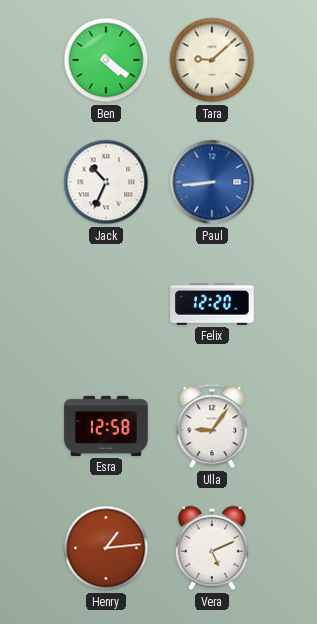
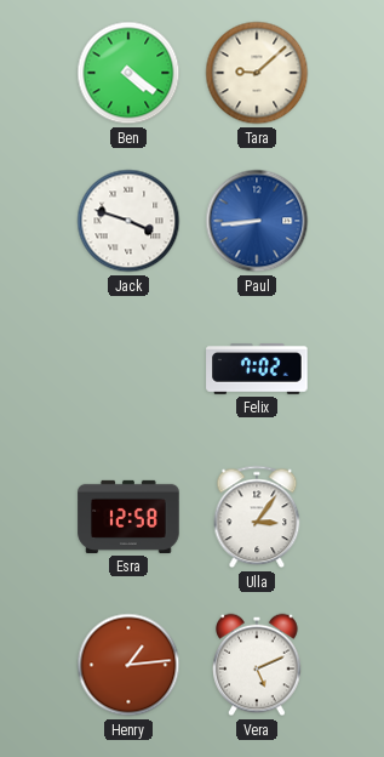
Jack: 10:34 -> 3:48 (128, 221)
Felix: 12:20 -> 7:02 (257, 369)
Ulla: 9:06 -> 3:06 (257, 517)
